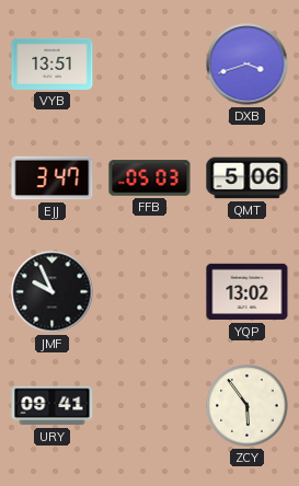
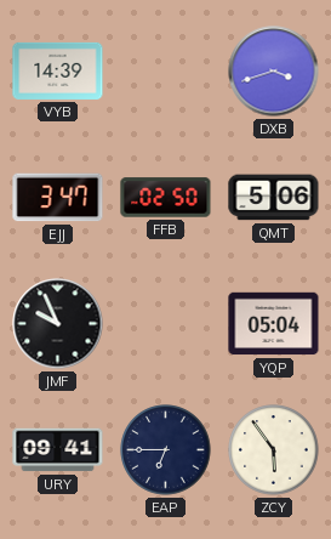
VYB: 13:51 -> 14:39 (58, 70)
FFB: 05:03 -> 02:50 (166, 198)
YQP: 13:02 -> 05:04 (274, 324)
EAP: none -> 6:45 (166, 450)
